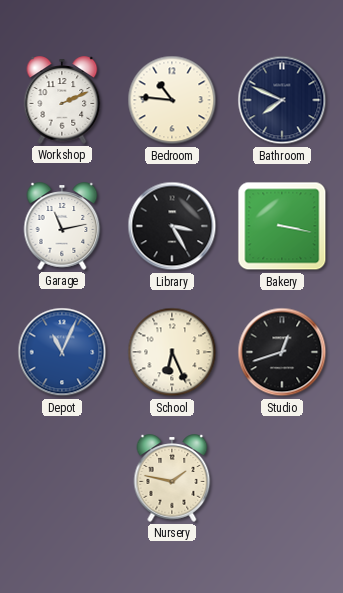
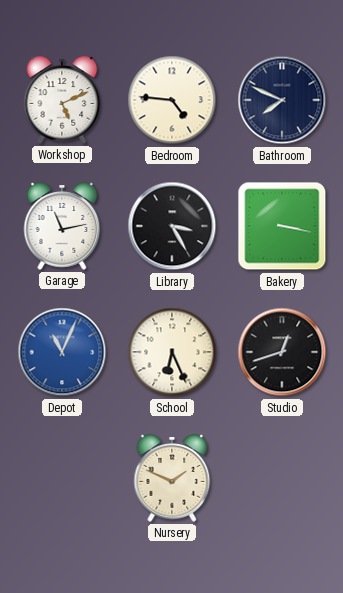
Workshop: 2:11 -> 5:11 (62, 100)
Bedroom: 10:46 -> 4:46 (172, 100)
Nursery: 1:47 -> 1:49 (172, 478)
